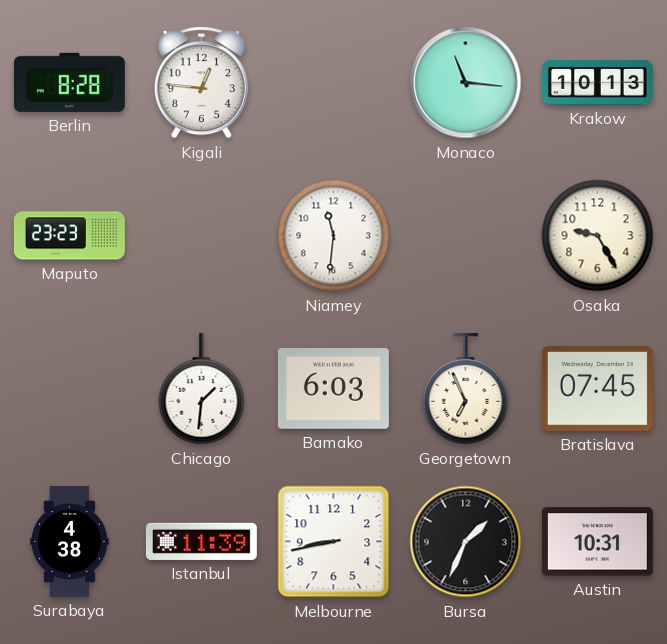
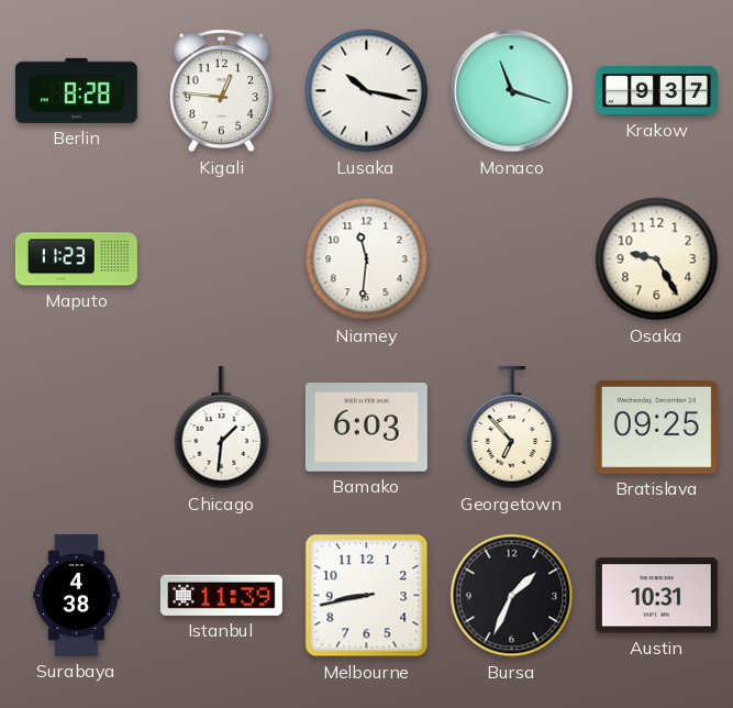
Lusaka: none -> 10:17 (367, 91)
Monaco: 11:16 -> 11:18 (512, 91)
Krakow: 10:13 -> 9:37 (656, 91)
Maputo: 23:23 -> 11:23 (76, 259)
Georgetown: 6:56 -> 6:53 (512, 428)
Bratislava: 07:45 -> 09:25 (656, 428)
